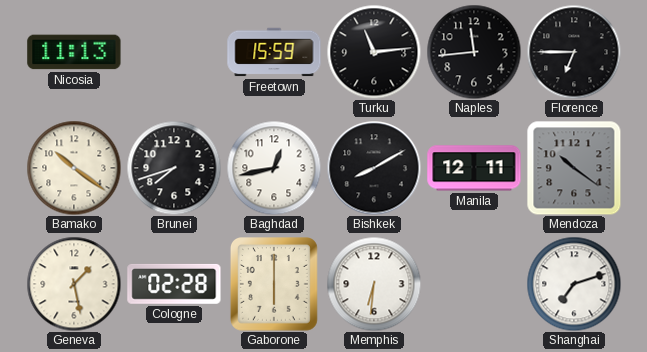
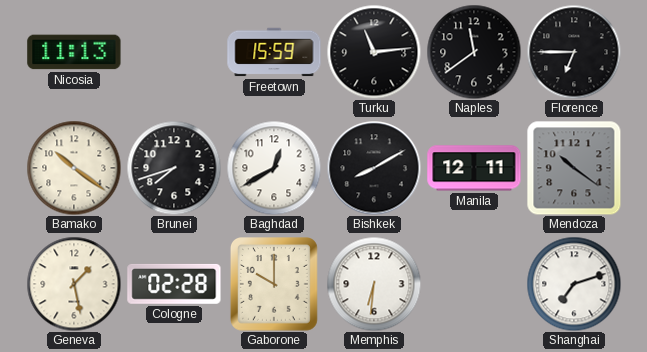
Naples: 11:44 -> 11:39 (474, 52)
Baghdad: 12:43 -> 12:40 (274, 168)
Gaborone: 6:00 -> 10:00 (274, 285)
